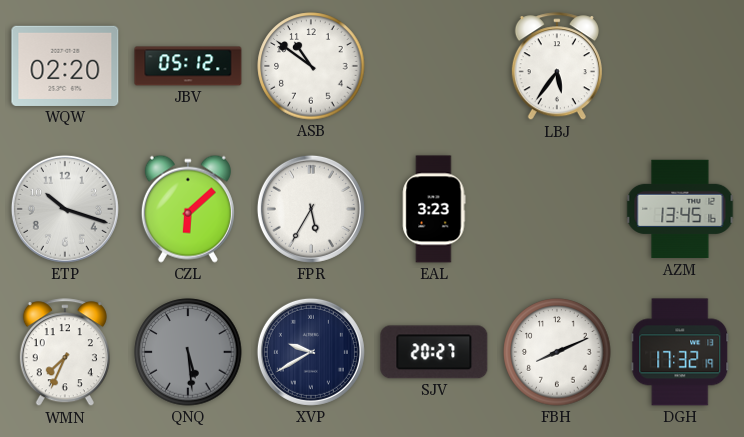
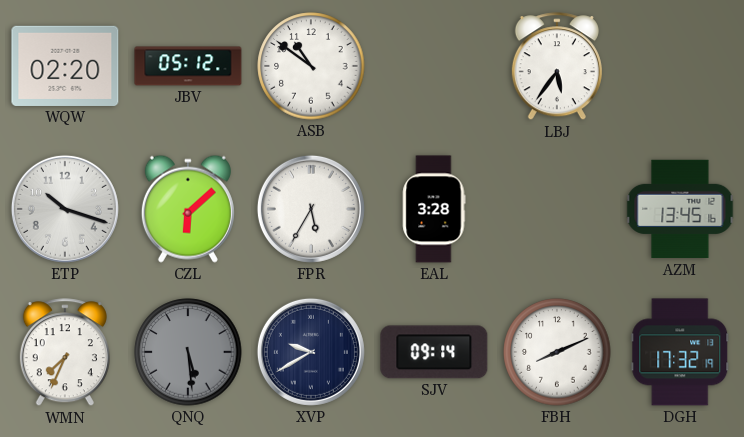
EAL: 3:23 -> 3:28 (434, 209)
SJV: 20:27 -> 09:14 (434, 352)
